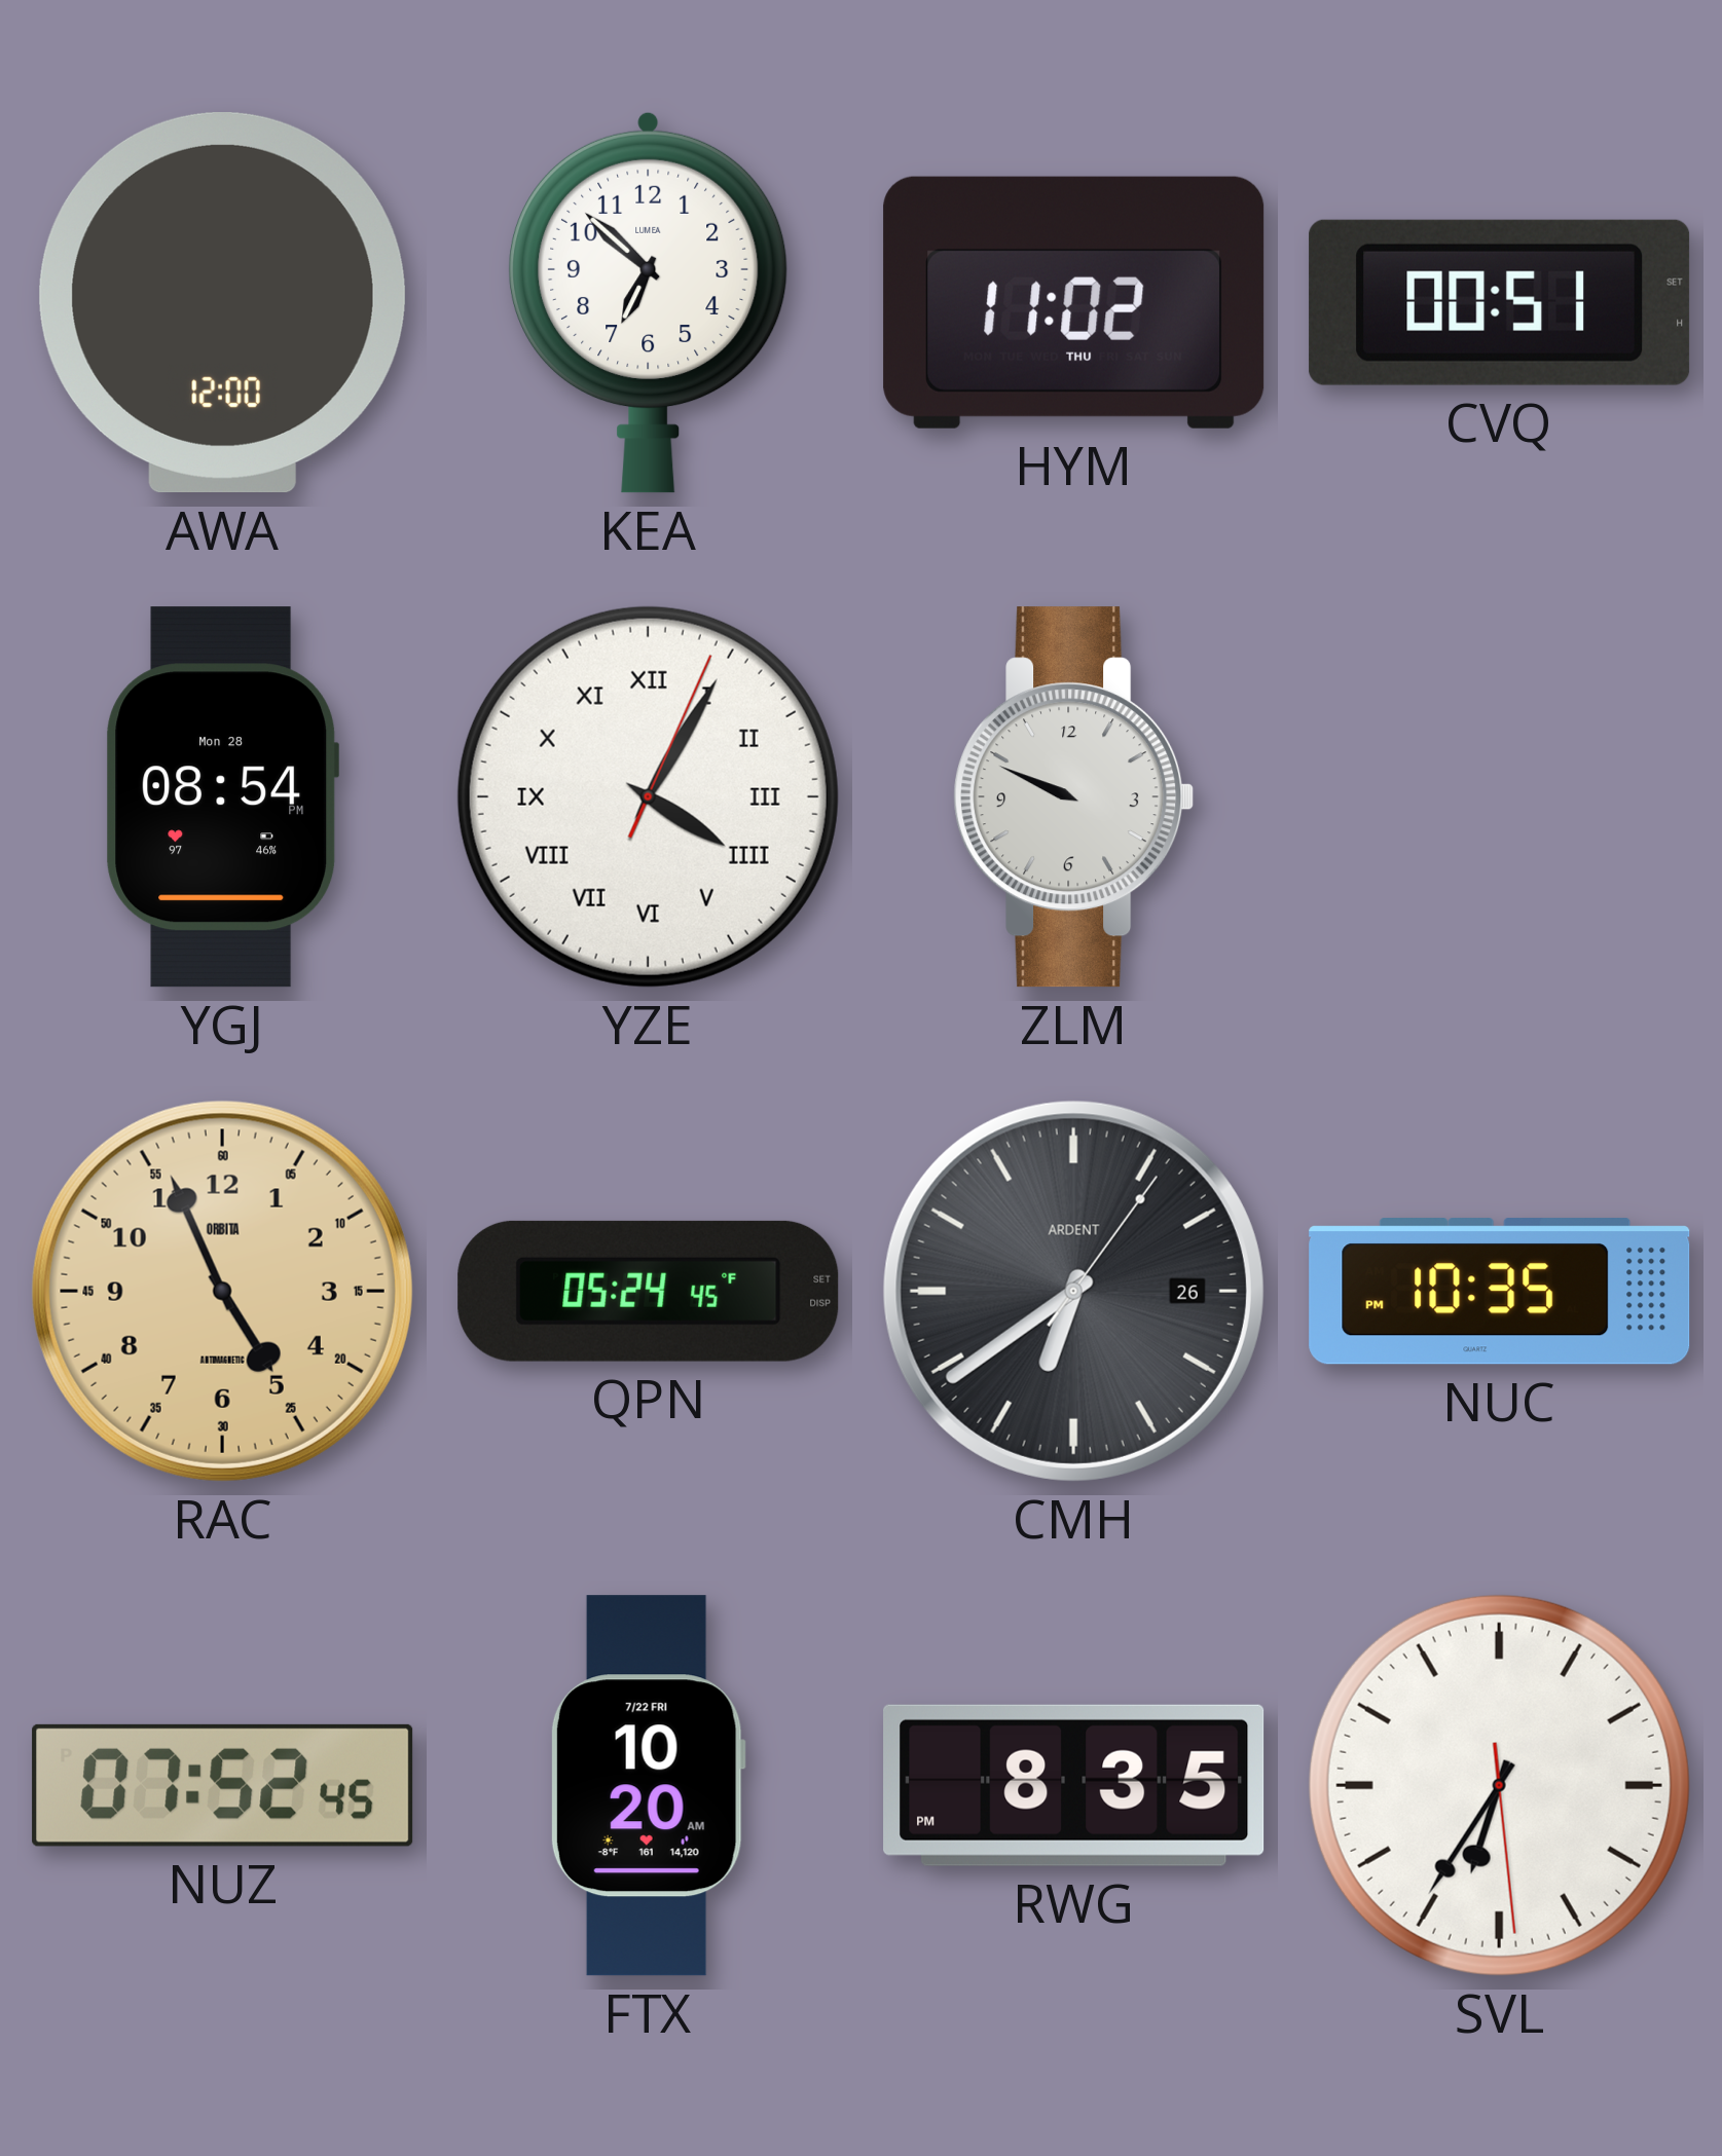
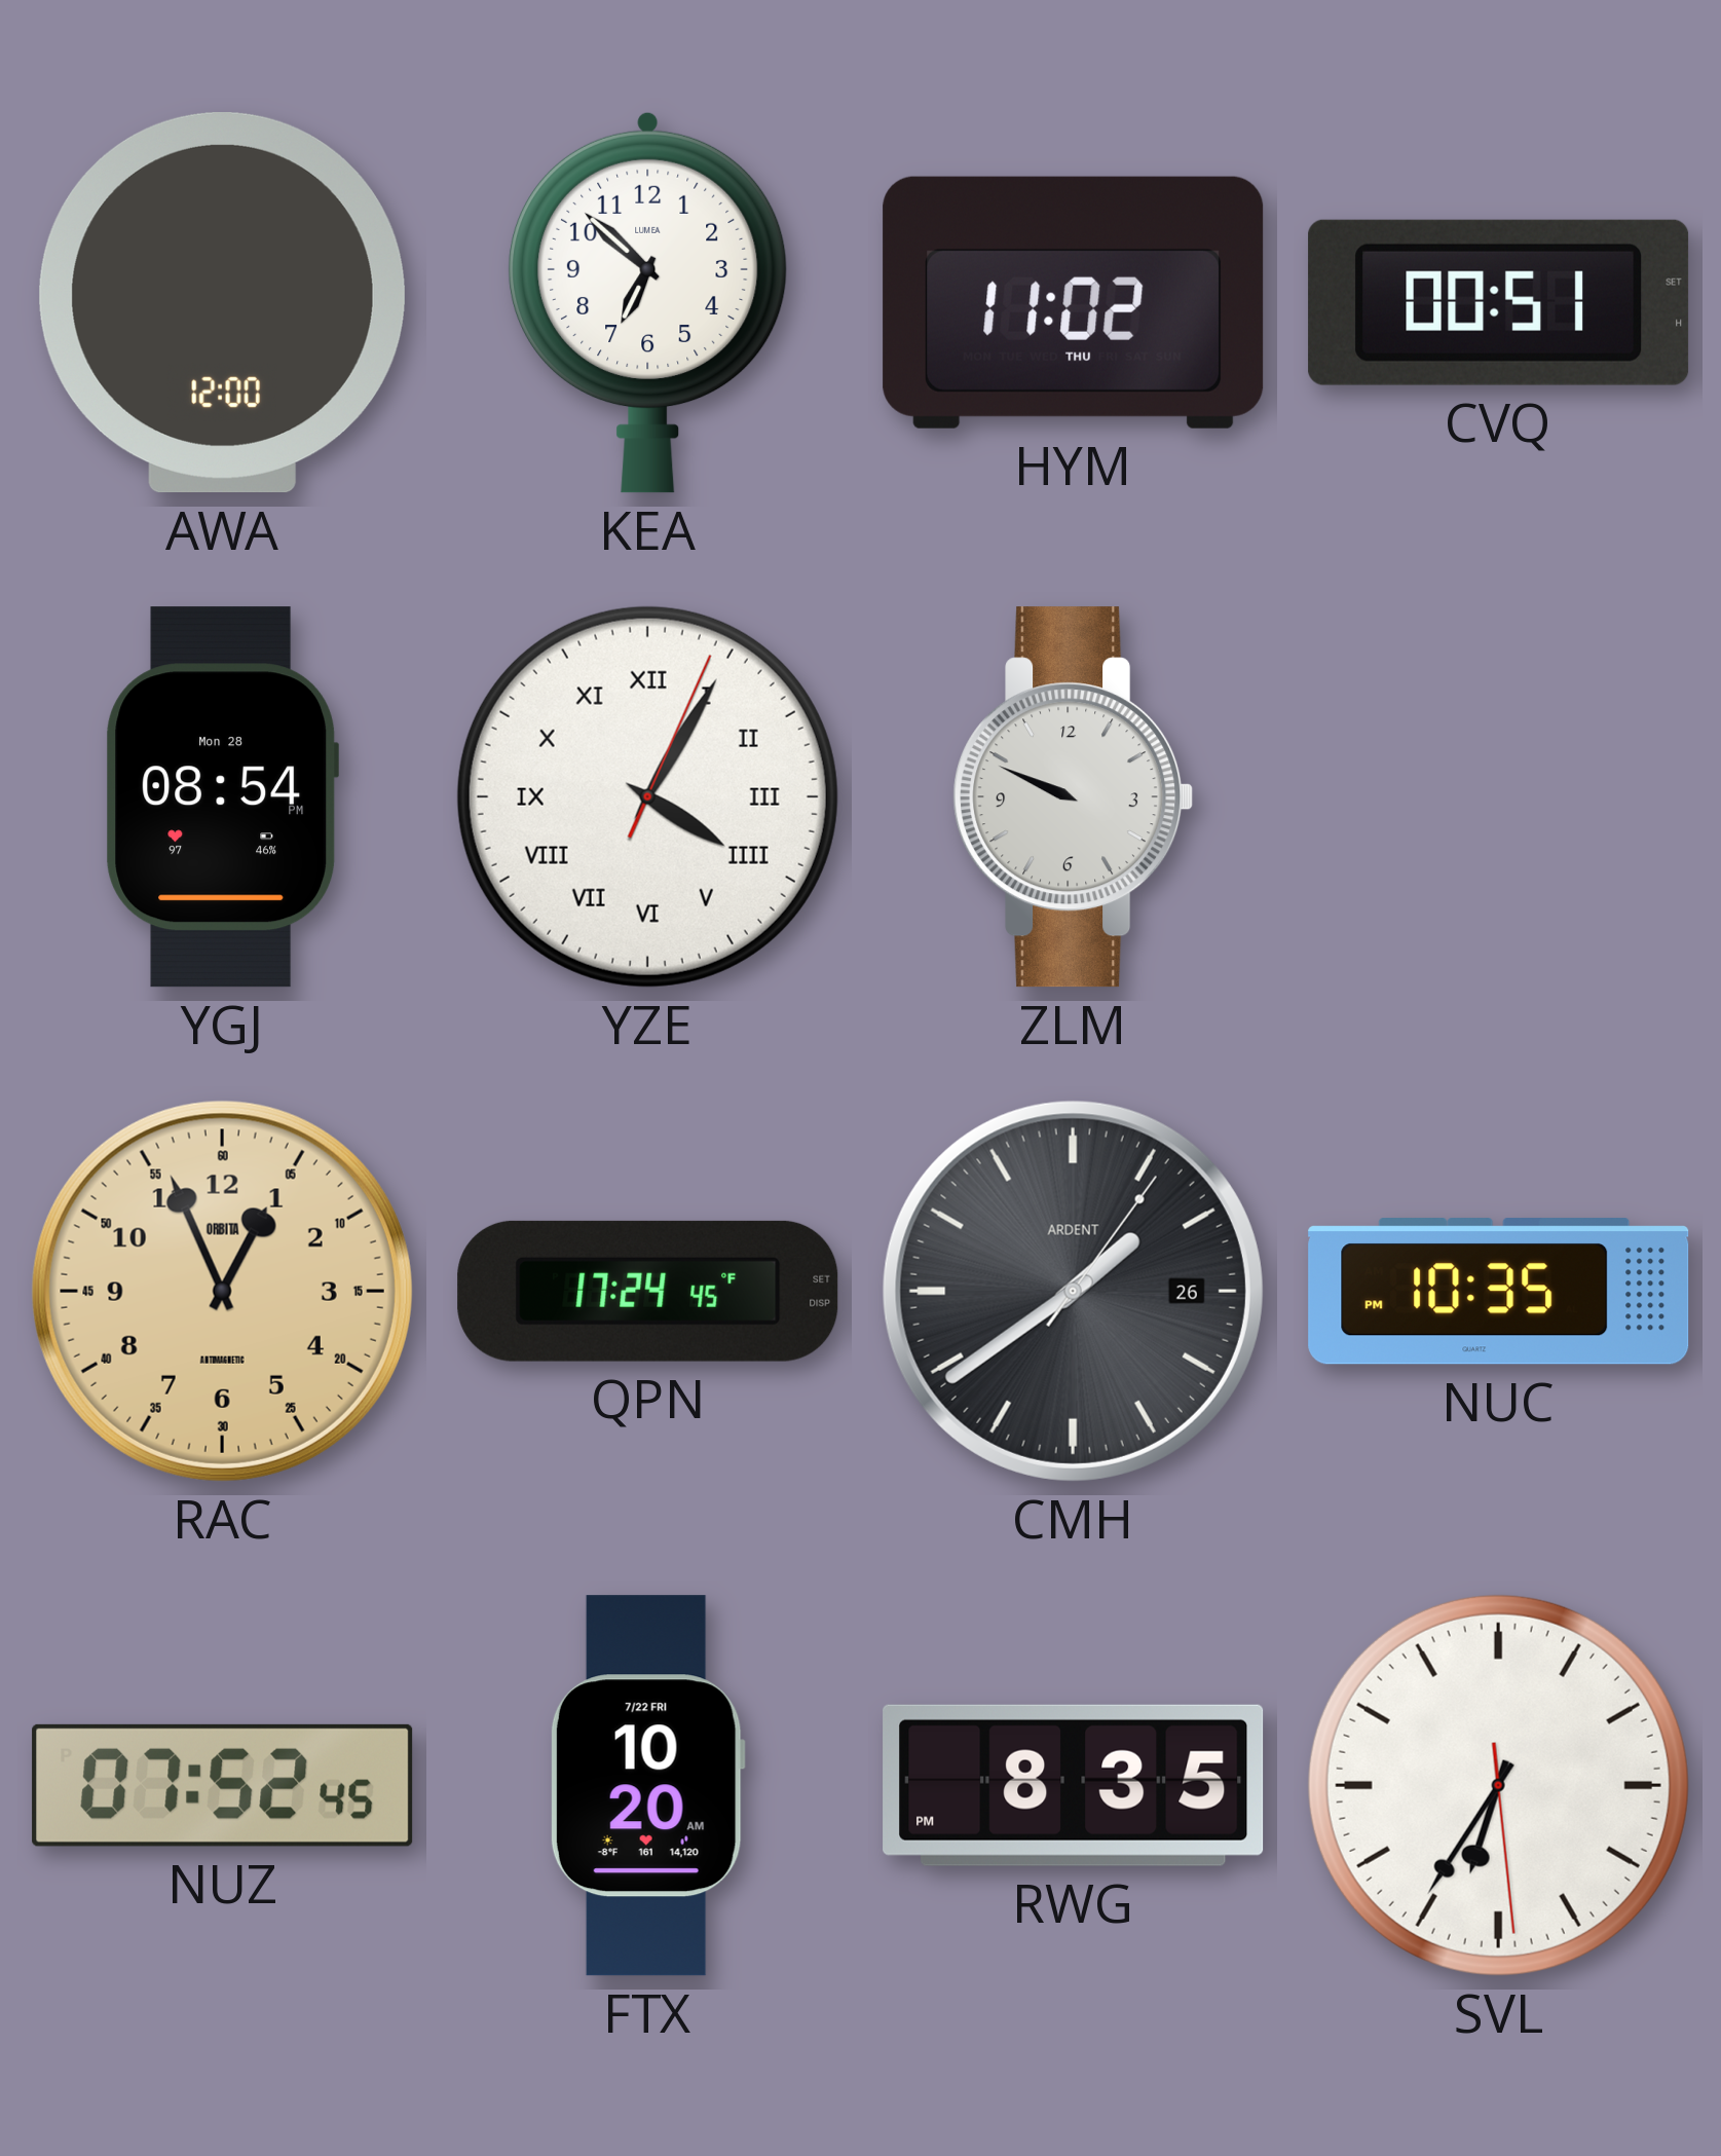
RAC: 4:56 -> 12:56 (222, 1291)
QPN: 05:24 -> 17:24 (648, 1291)
CMH: 6:39 -> 1:39 (1073, 1291)
